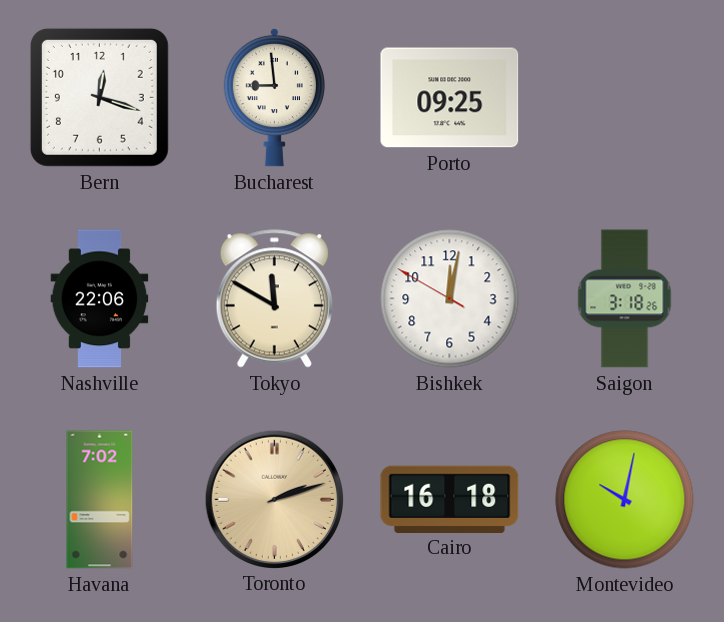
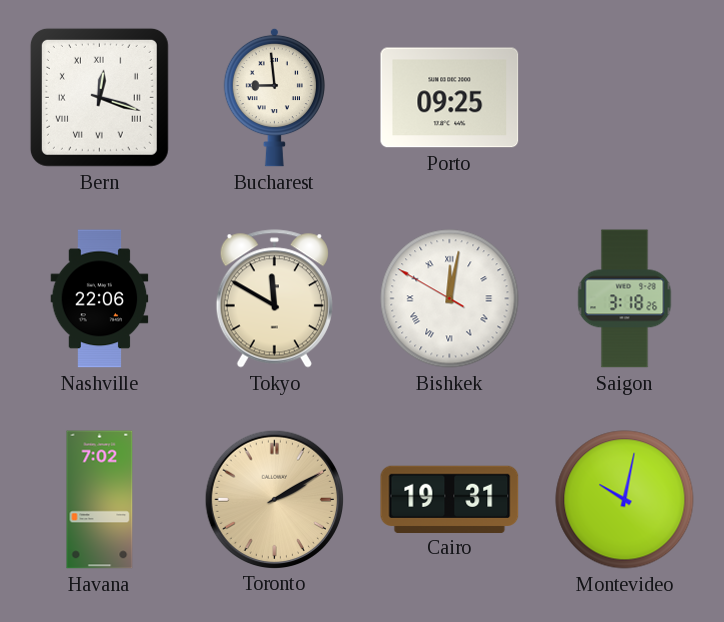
Bern numerals: Arabic -> Roman (99, 97)
Bishkek numerals: Arabic -> Roman (450, 299)
Toronto: 2:12 -> 2:10 (274, 499)
Cairo: 16:18 -> 19:31 (450, 499)
